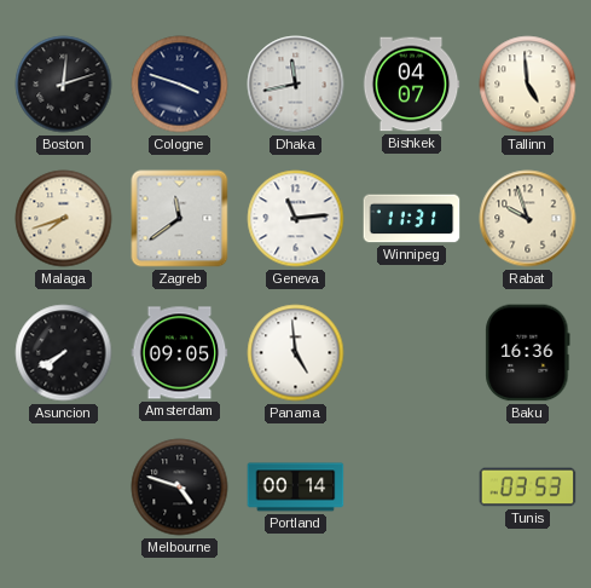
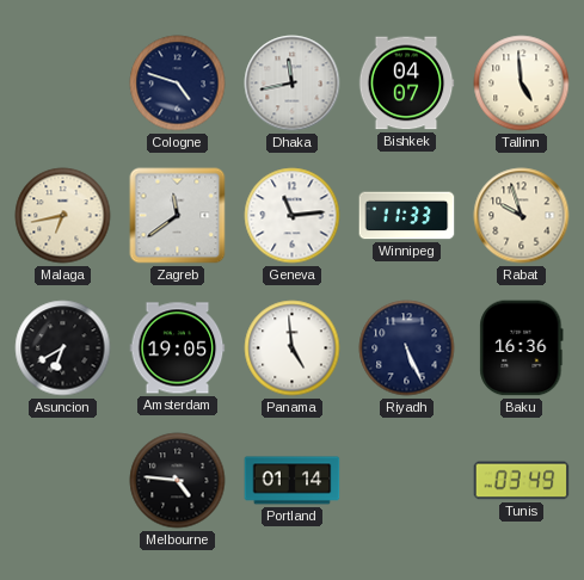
Boston: 12:12 -> none (64, 85)
Cologne: 3:48 -> 4:48 (178, 84)
Malaga: 7:42 -> 6:43 (63, 216)
Winnipeg: 11:31 -> 11:33 (407, 216)
Asuncion: 7:40 -> 6:40 (63, 348)
Amsterdam: 09:05 -> 19:05 (178, 348)
Riyadh: none -> 5:26 (407, 348)
Melbourne: 4:48 -> 4:46 (178, 481)
Portland: 00:14 -> 01:14 (293, 481)
Tunis: 03:53 -> 03:49 (522, 481)
